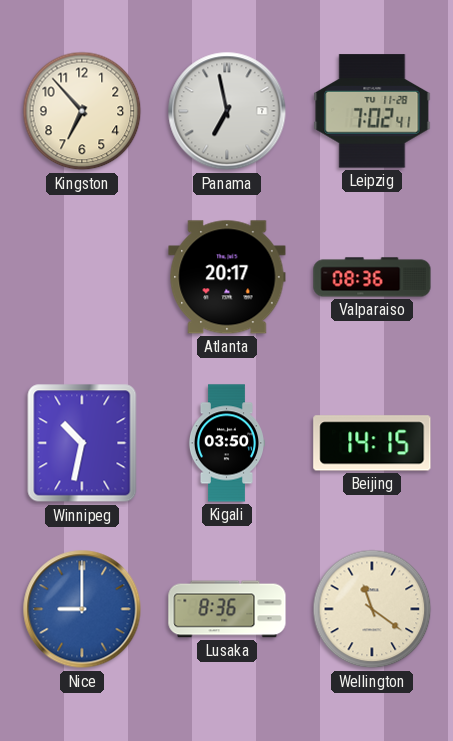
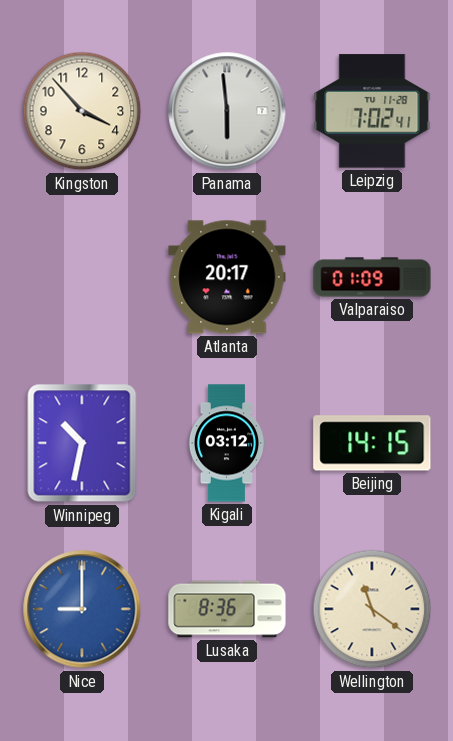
Kingston: 6:53 -> 3:53 (82, 111)
Panama: 6:58 -> 5:59 (227, 111)
Valparaiso: 08:36 -> 01:09 (372, 277)
Kigali: 03:50 -> 03:12 (226, 443)
